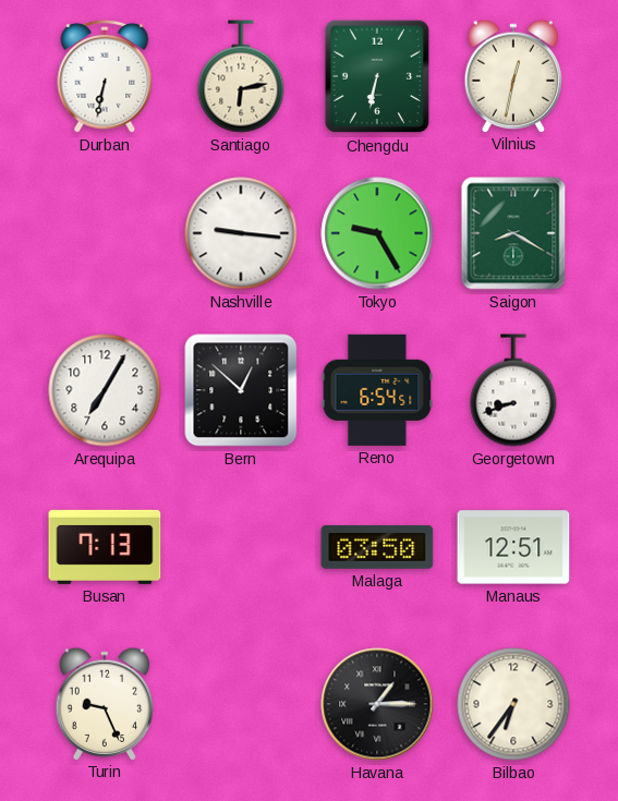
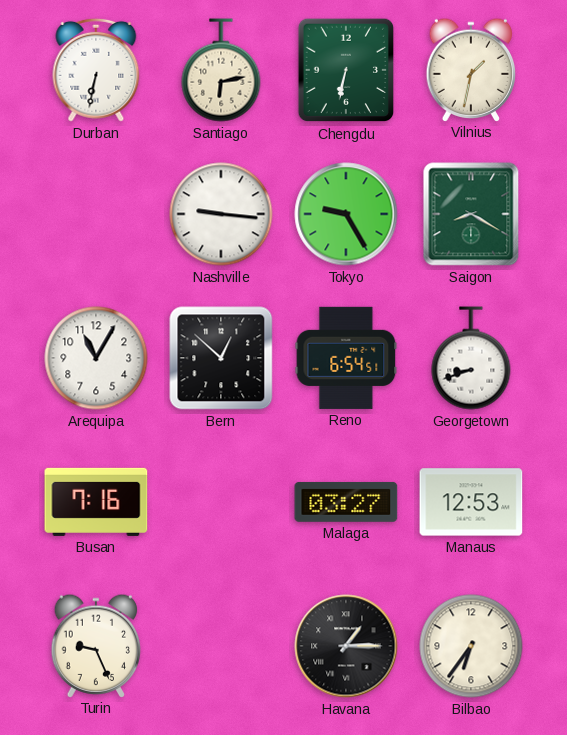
Vilnius: 12:32 -> 1:32 (471, 69)
Arequipa: 7:05 -> 11:05 (96, 358)
Busan: 7:13 -> 7:16 (96, 502)
Malaga: 03:50 -> 03:27 (346, 502)
Manaus: 12:51 -> 12:53 (471, 502)
